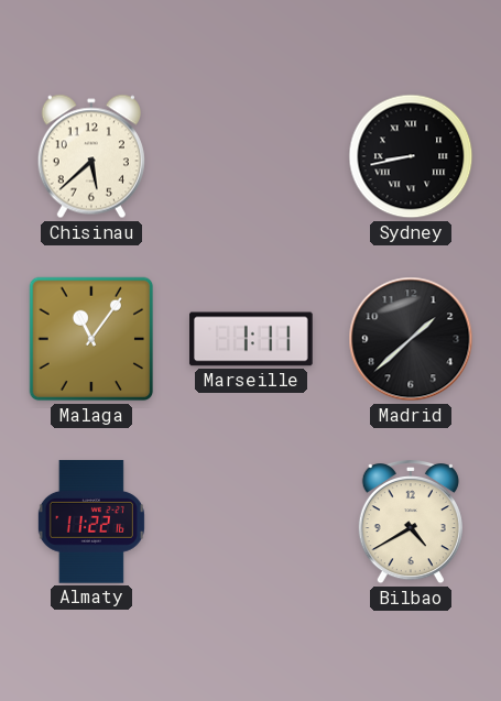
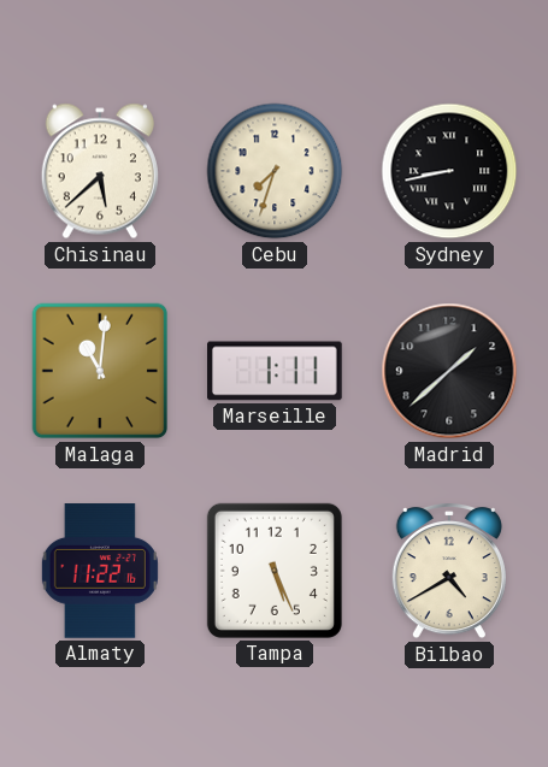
Cebu: none -> 7:33 (275, 171)
Malaga: 11:06 -> 11:01 (100, 371)
Tampa: none -> 5:26 (275, 571)
